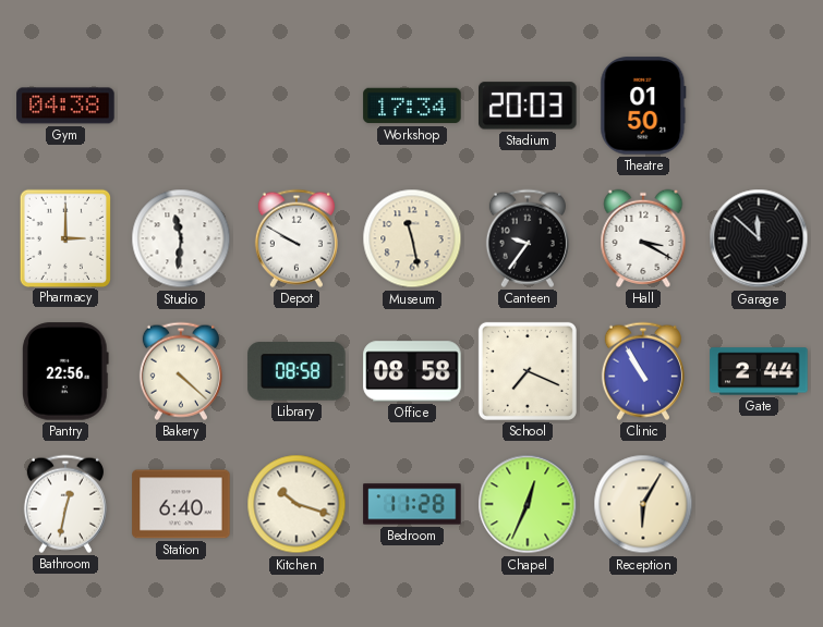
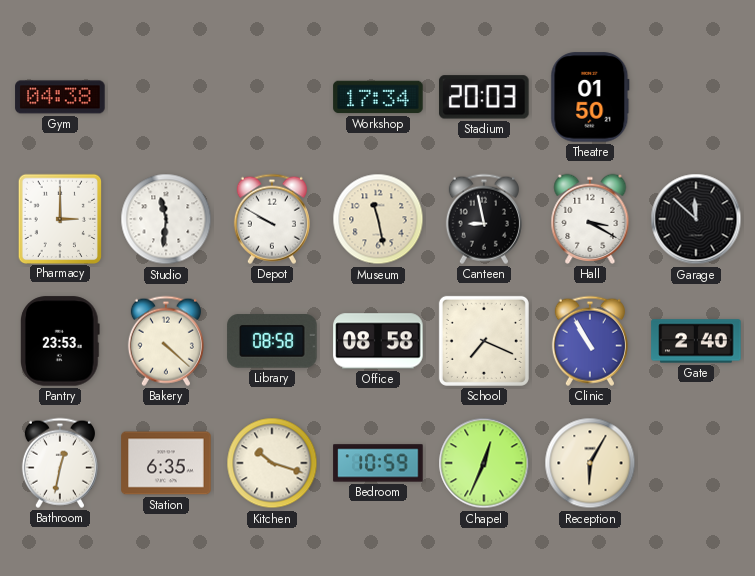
Canteen: 9:36 -> 8:58 (484, 219)
Pantry: 22:56 -> 23:53 (61, 341)
Gate: 2:44 -> 2:40 (696, 341)
Station: 6:40 -> 6:35 (166, 463)
Bedroom: 11:28 -> 10:59 (378, 463)
